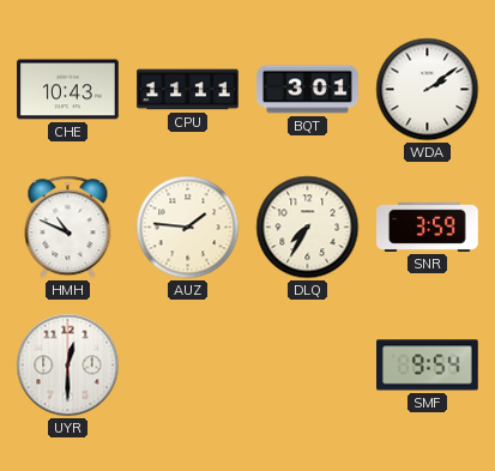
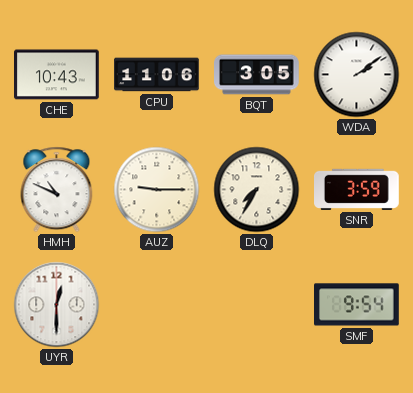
CPU: 11:11 -> 11:06 (157, 75)
BQT: 3:01 -> 3:05 (257, 75)
AUZ: 1:46 -> 9:15 (157, 190)
